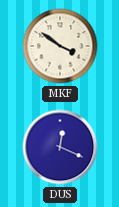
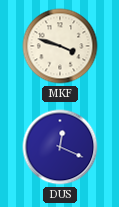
MKF: 3:51 -> 3:48 (60, 46)
